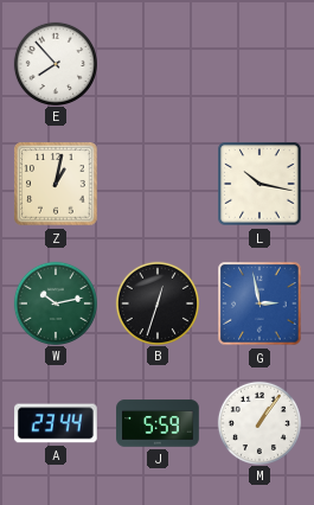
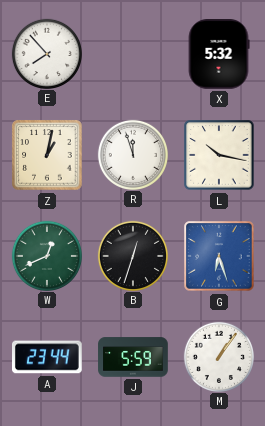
X: none -> 5:32 (219, 55)
R: none -> 11:57 (132, 154)
W: 10:13 -> 12:41 (46, 255)
G: 2:58 -> 6:27 (219, 256)
